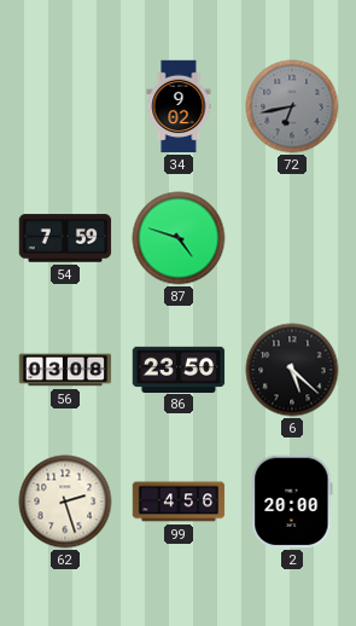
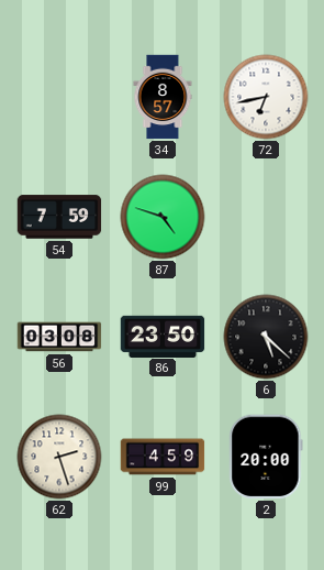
34: 9:02 -> 8:57 (163, 97)
72 dial: grey -> white (266, 97)
99: 4:56 -> 4:59 (163, 457)
